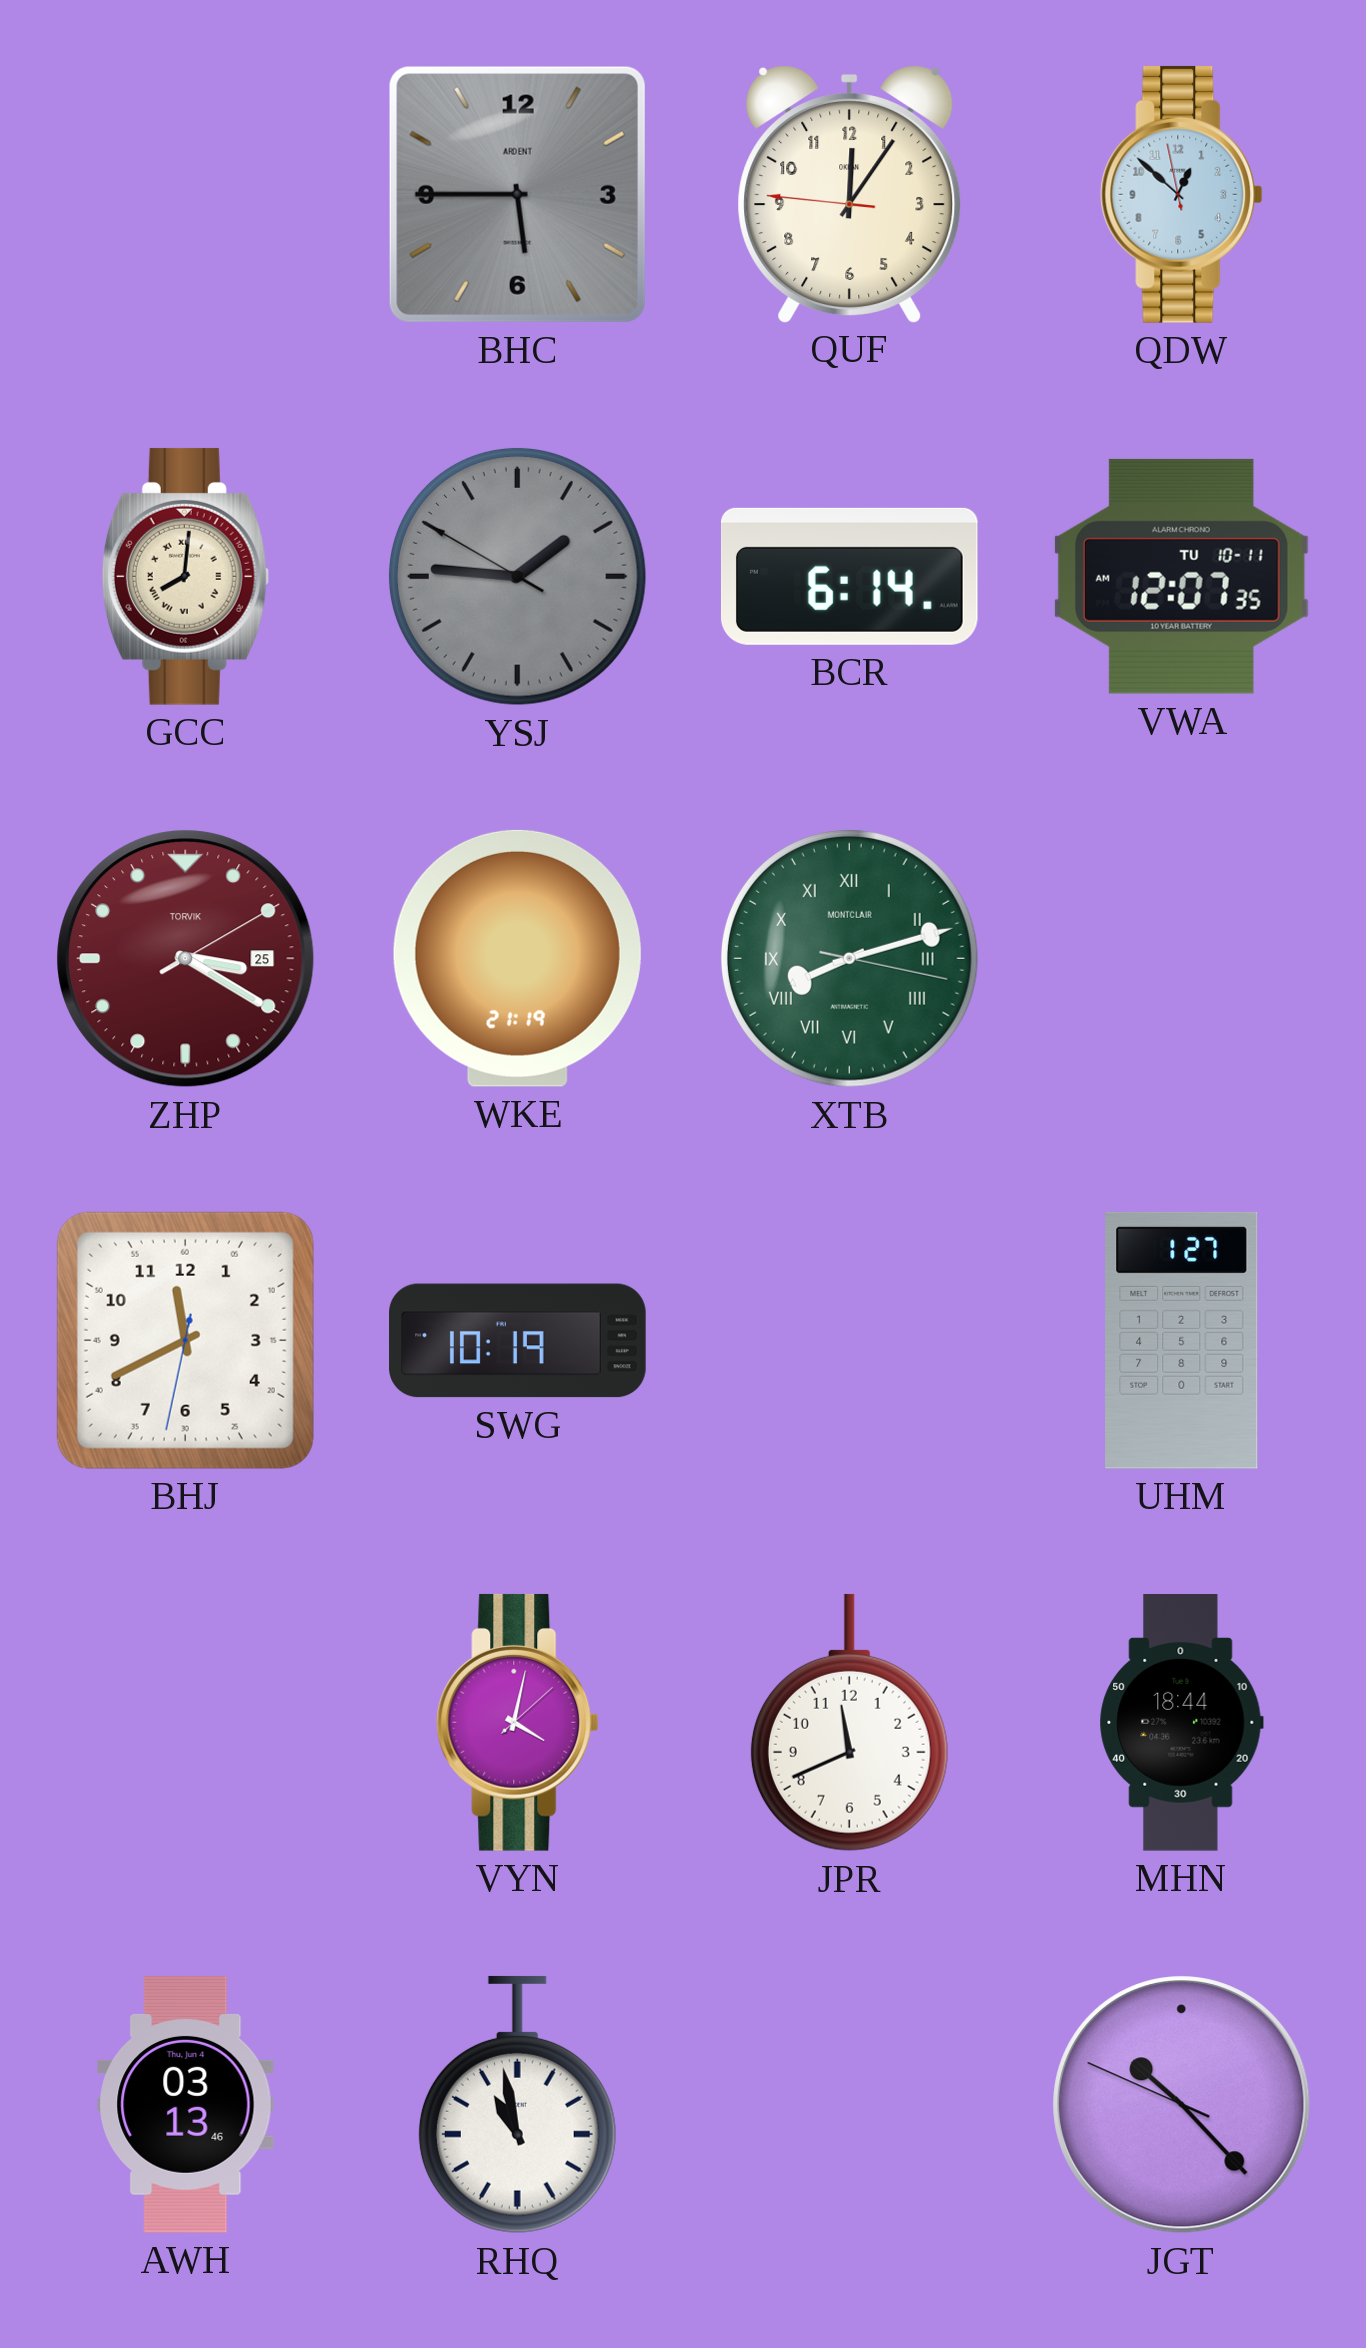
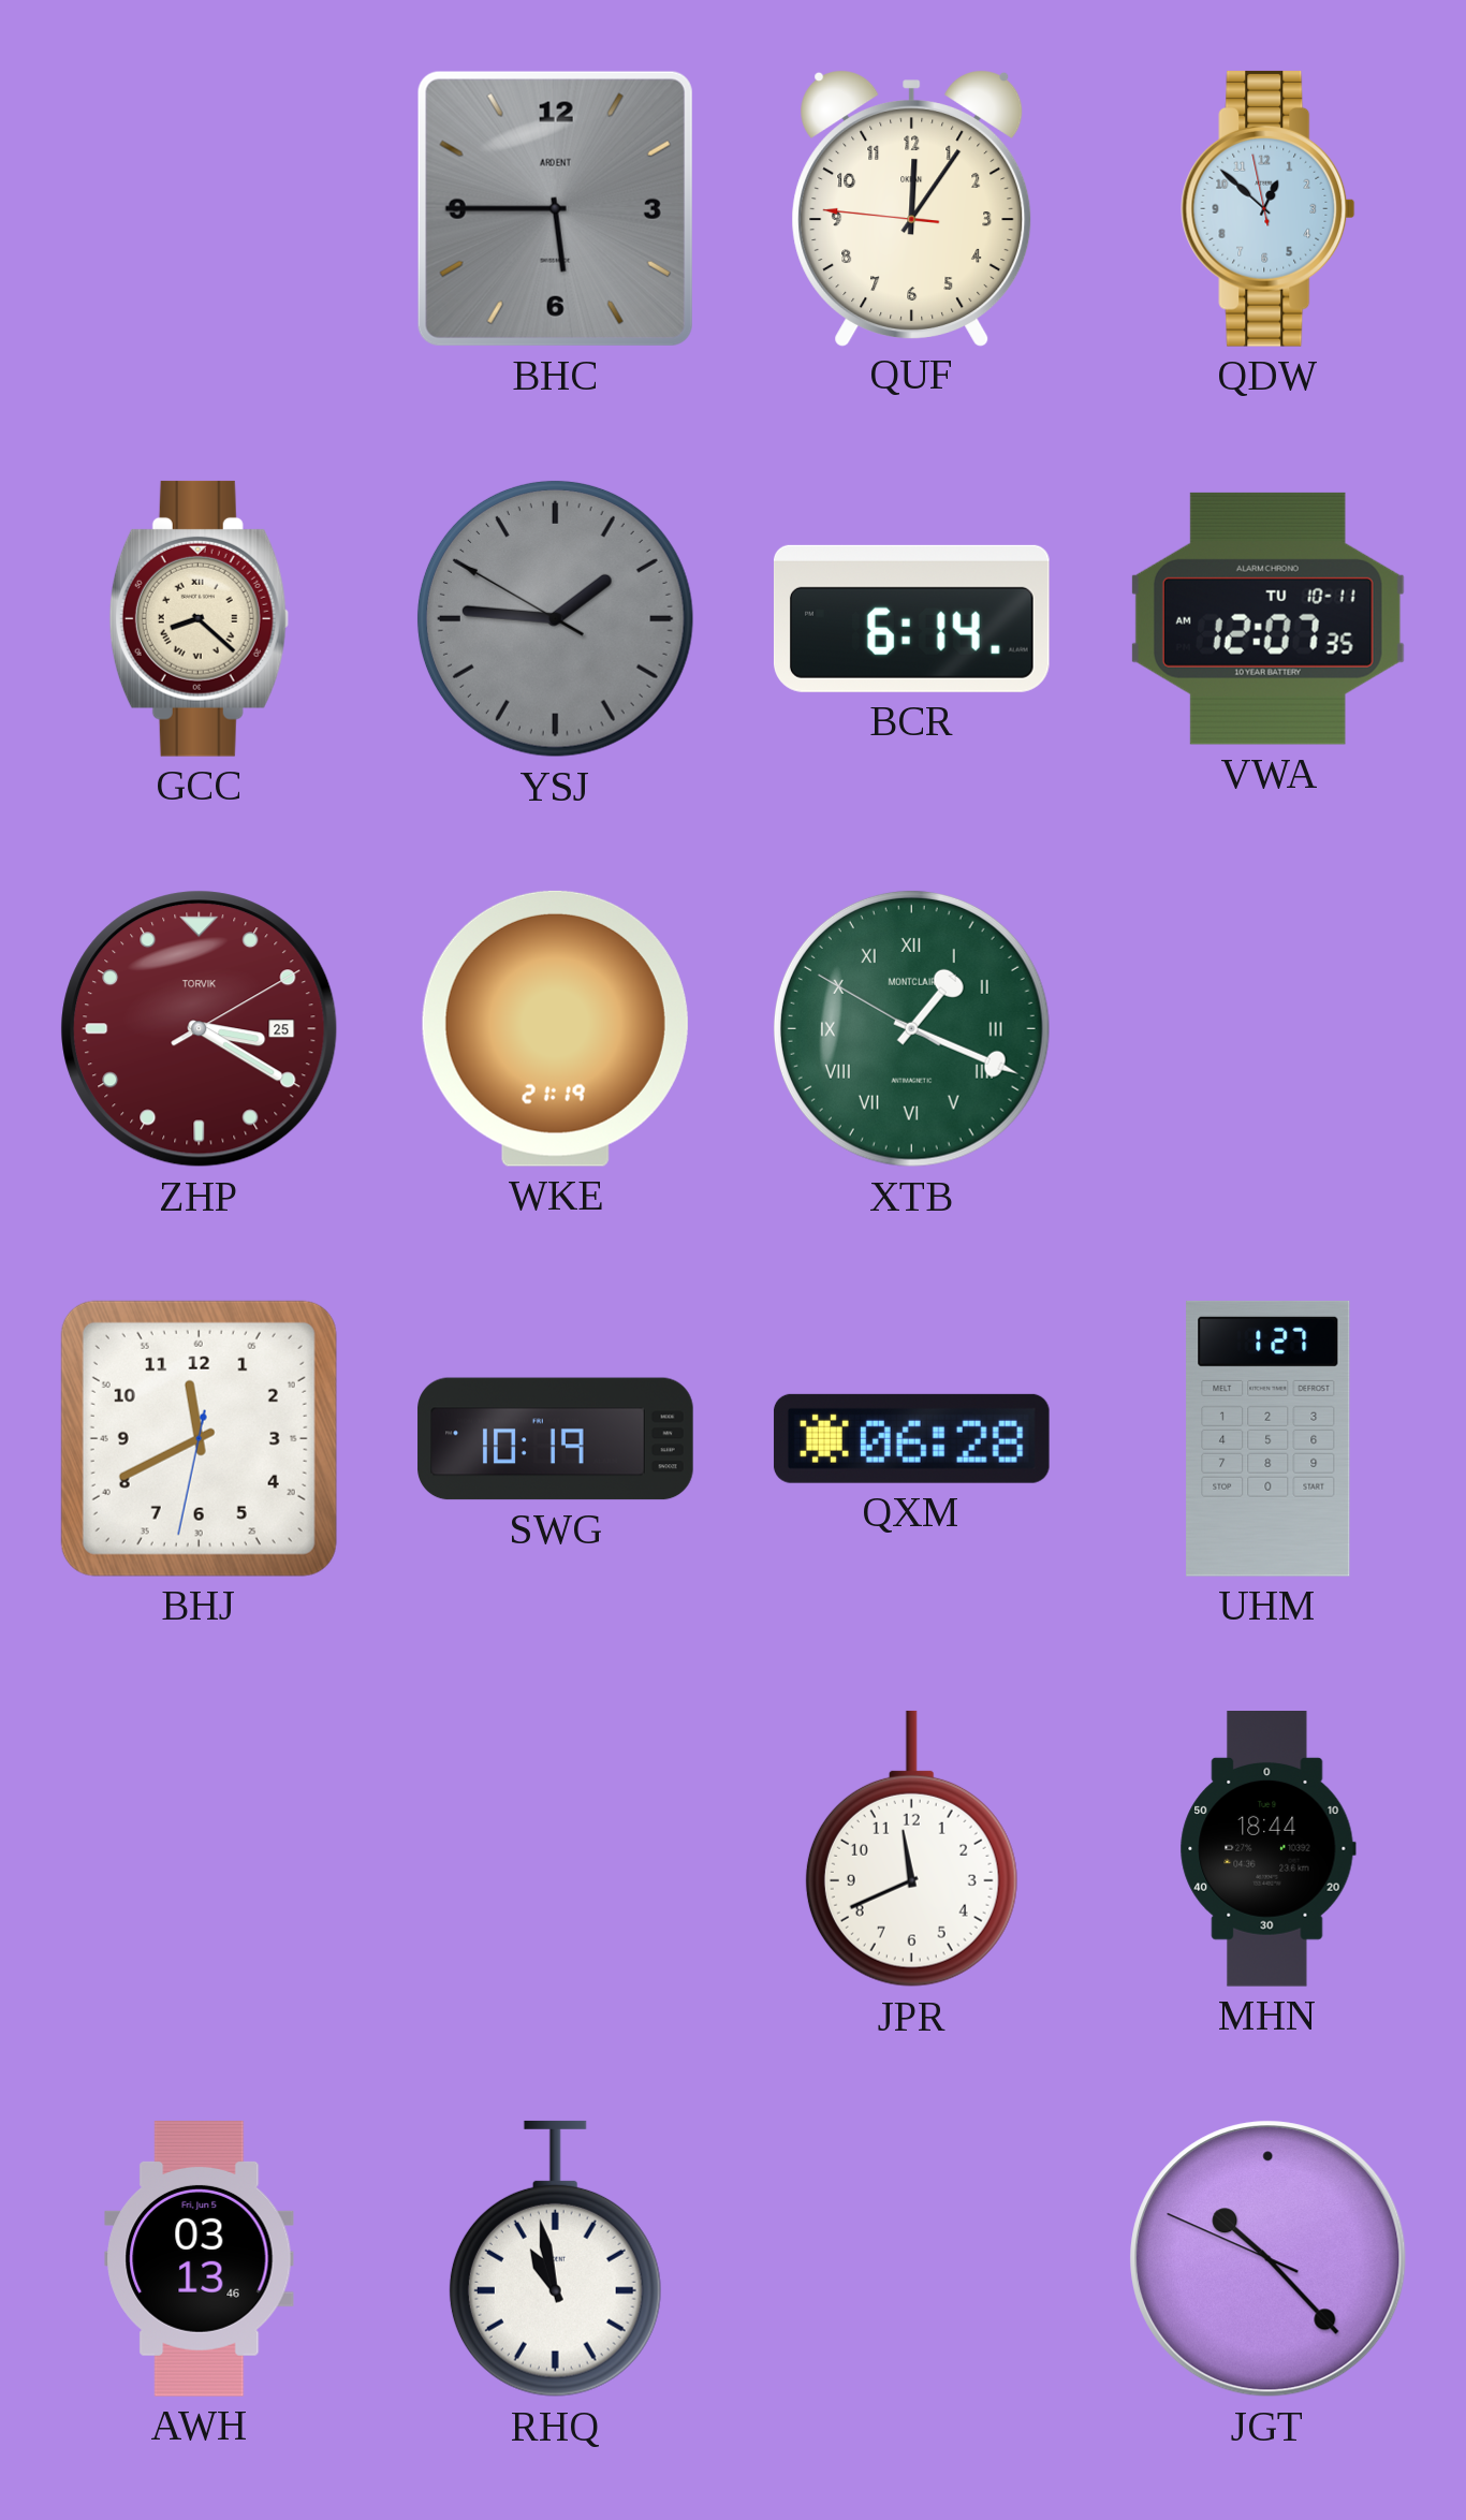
GCC: 8:01 -> 8:22 (199, 618)
XTB: 8:12 -> 1:18 (911, 1028)
QXM: none -> 06:28 (911, 1438)
VYN: 4:02 -> none (518, 1722)
AWH date: Thu, Jun 4 -> Fri, Jun 5 (200, 2259)
